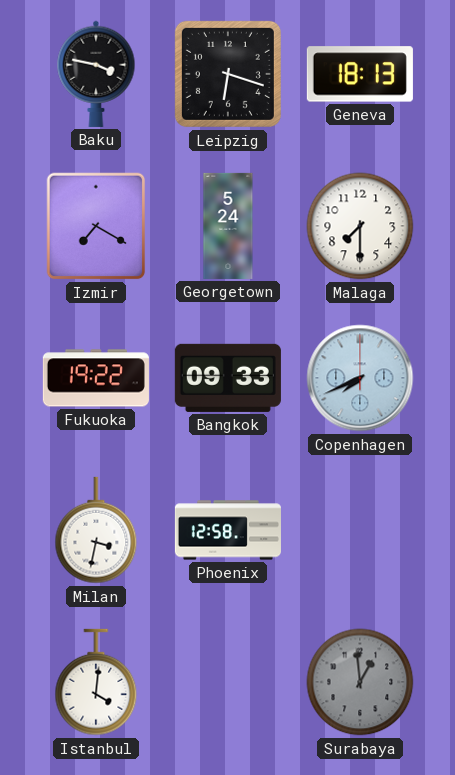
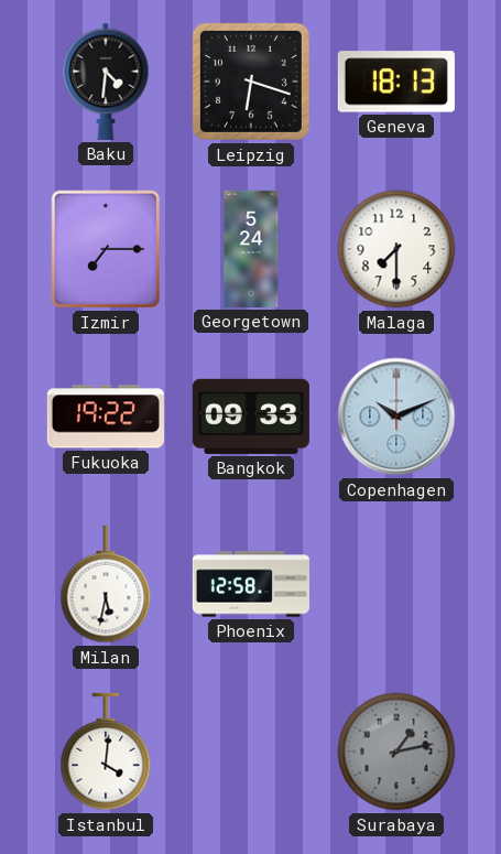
Baku: 3:47 -> 4:31 (106, 82)
Izmir: 7:20 -> 7:15 (106, 249)
Copenhagen: 7:41 -> 10:11 (396, 417)
Milan: 3:32 -> 5:32 (106, 584)
Surabaya: 12:59 -> 1:13 (396, 752)
